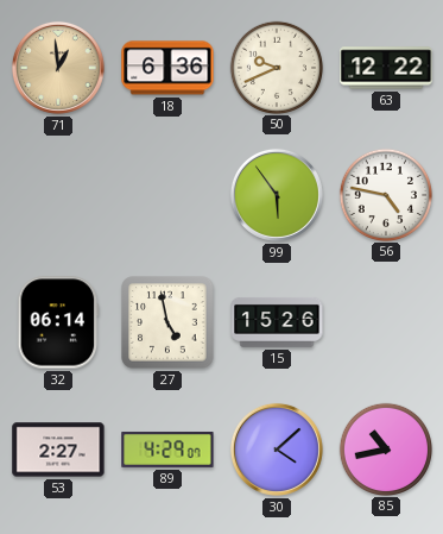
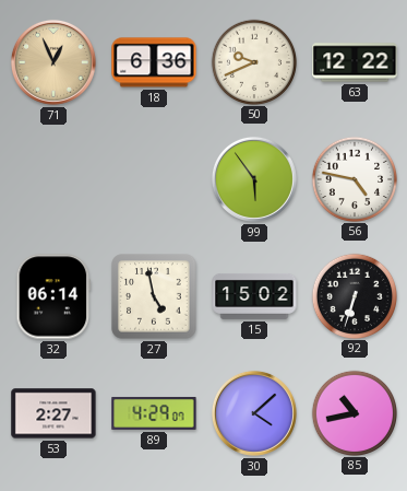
71: 12:59 -> 12:56 (53, 62)
15: 15:26 -> 15:02 (254, 297)
92: none -> 6:33 (354, 295)
